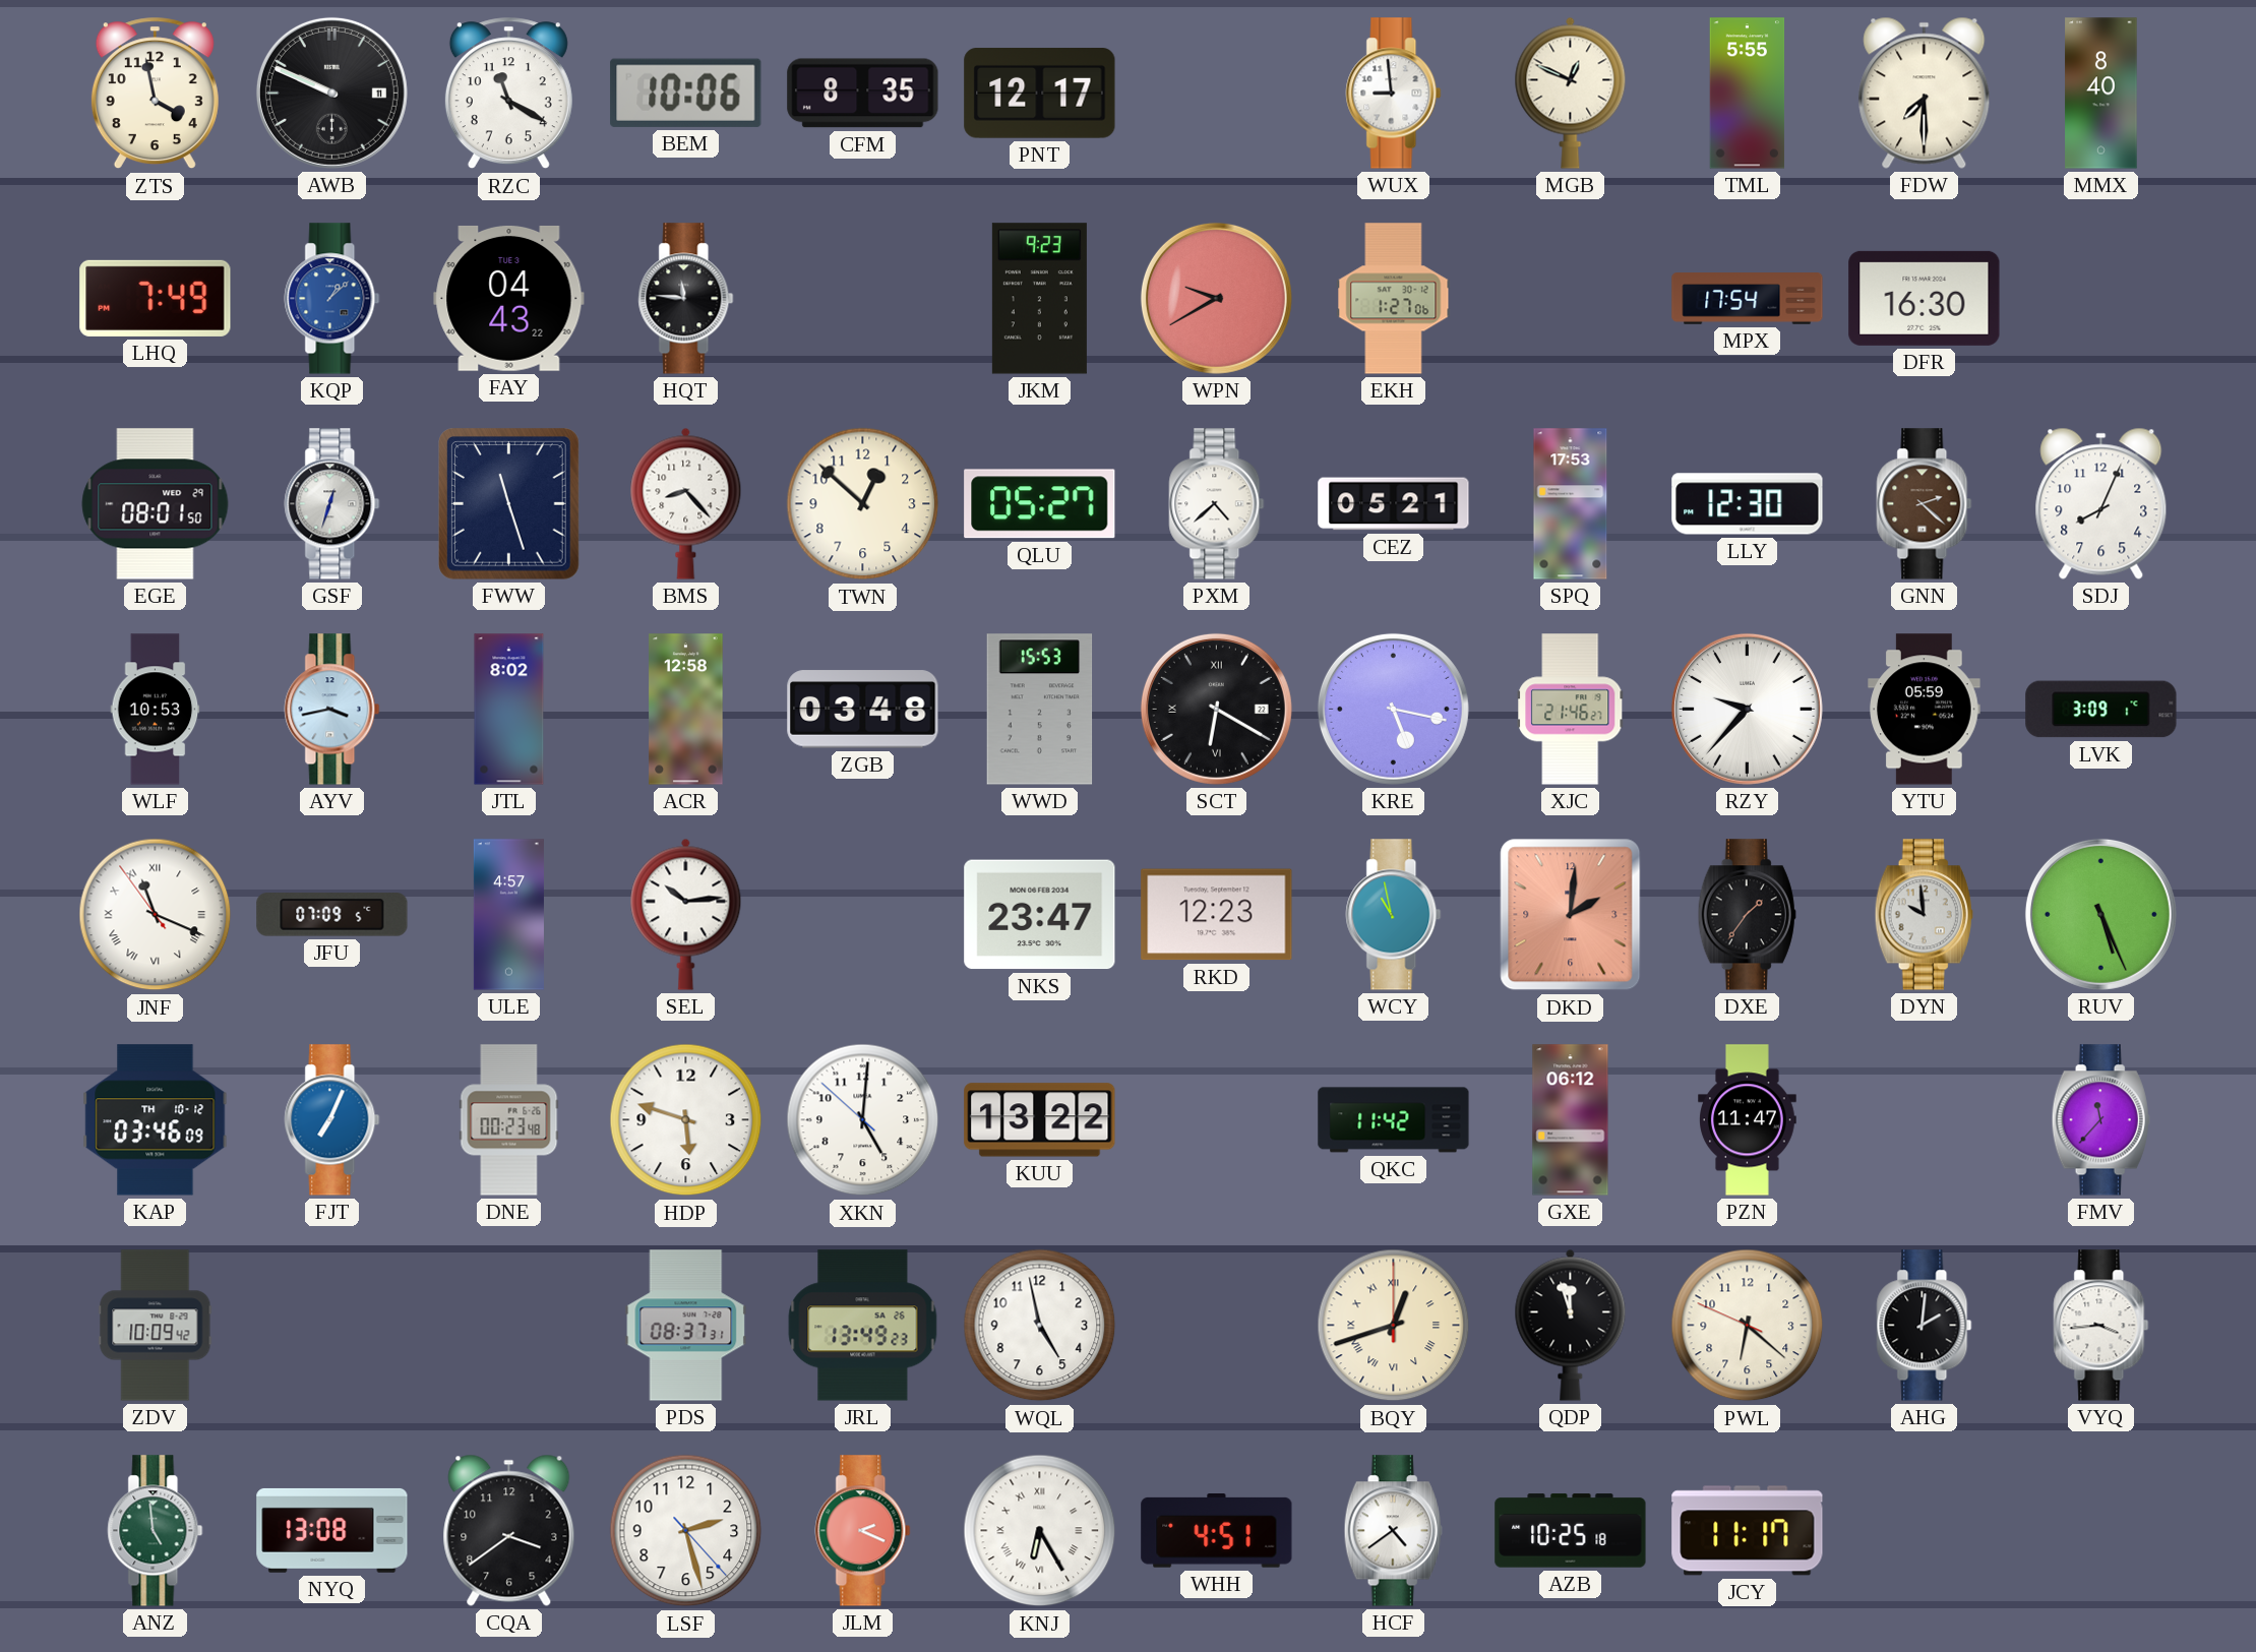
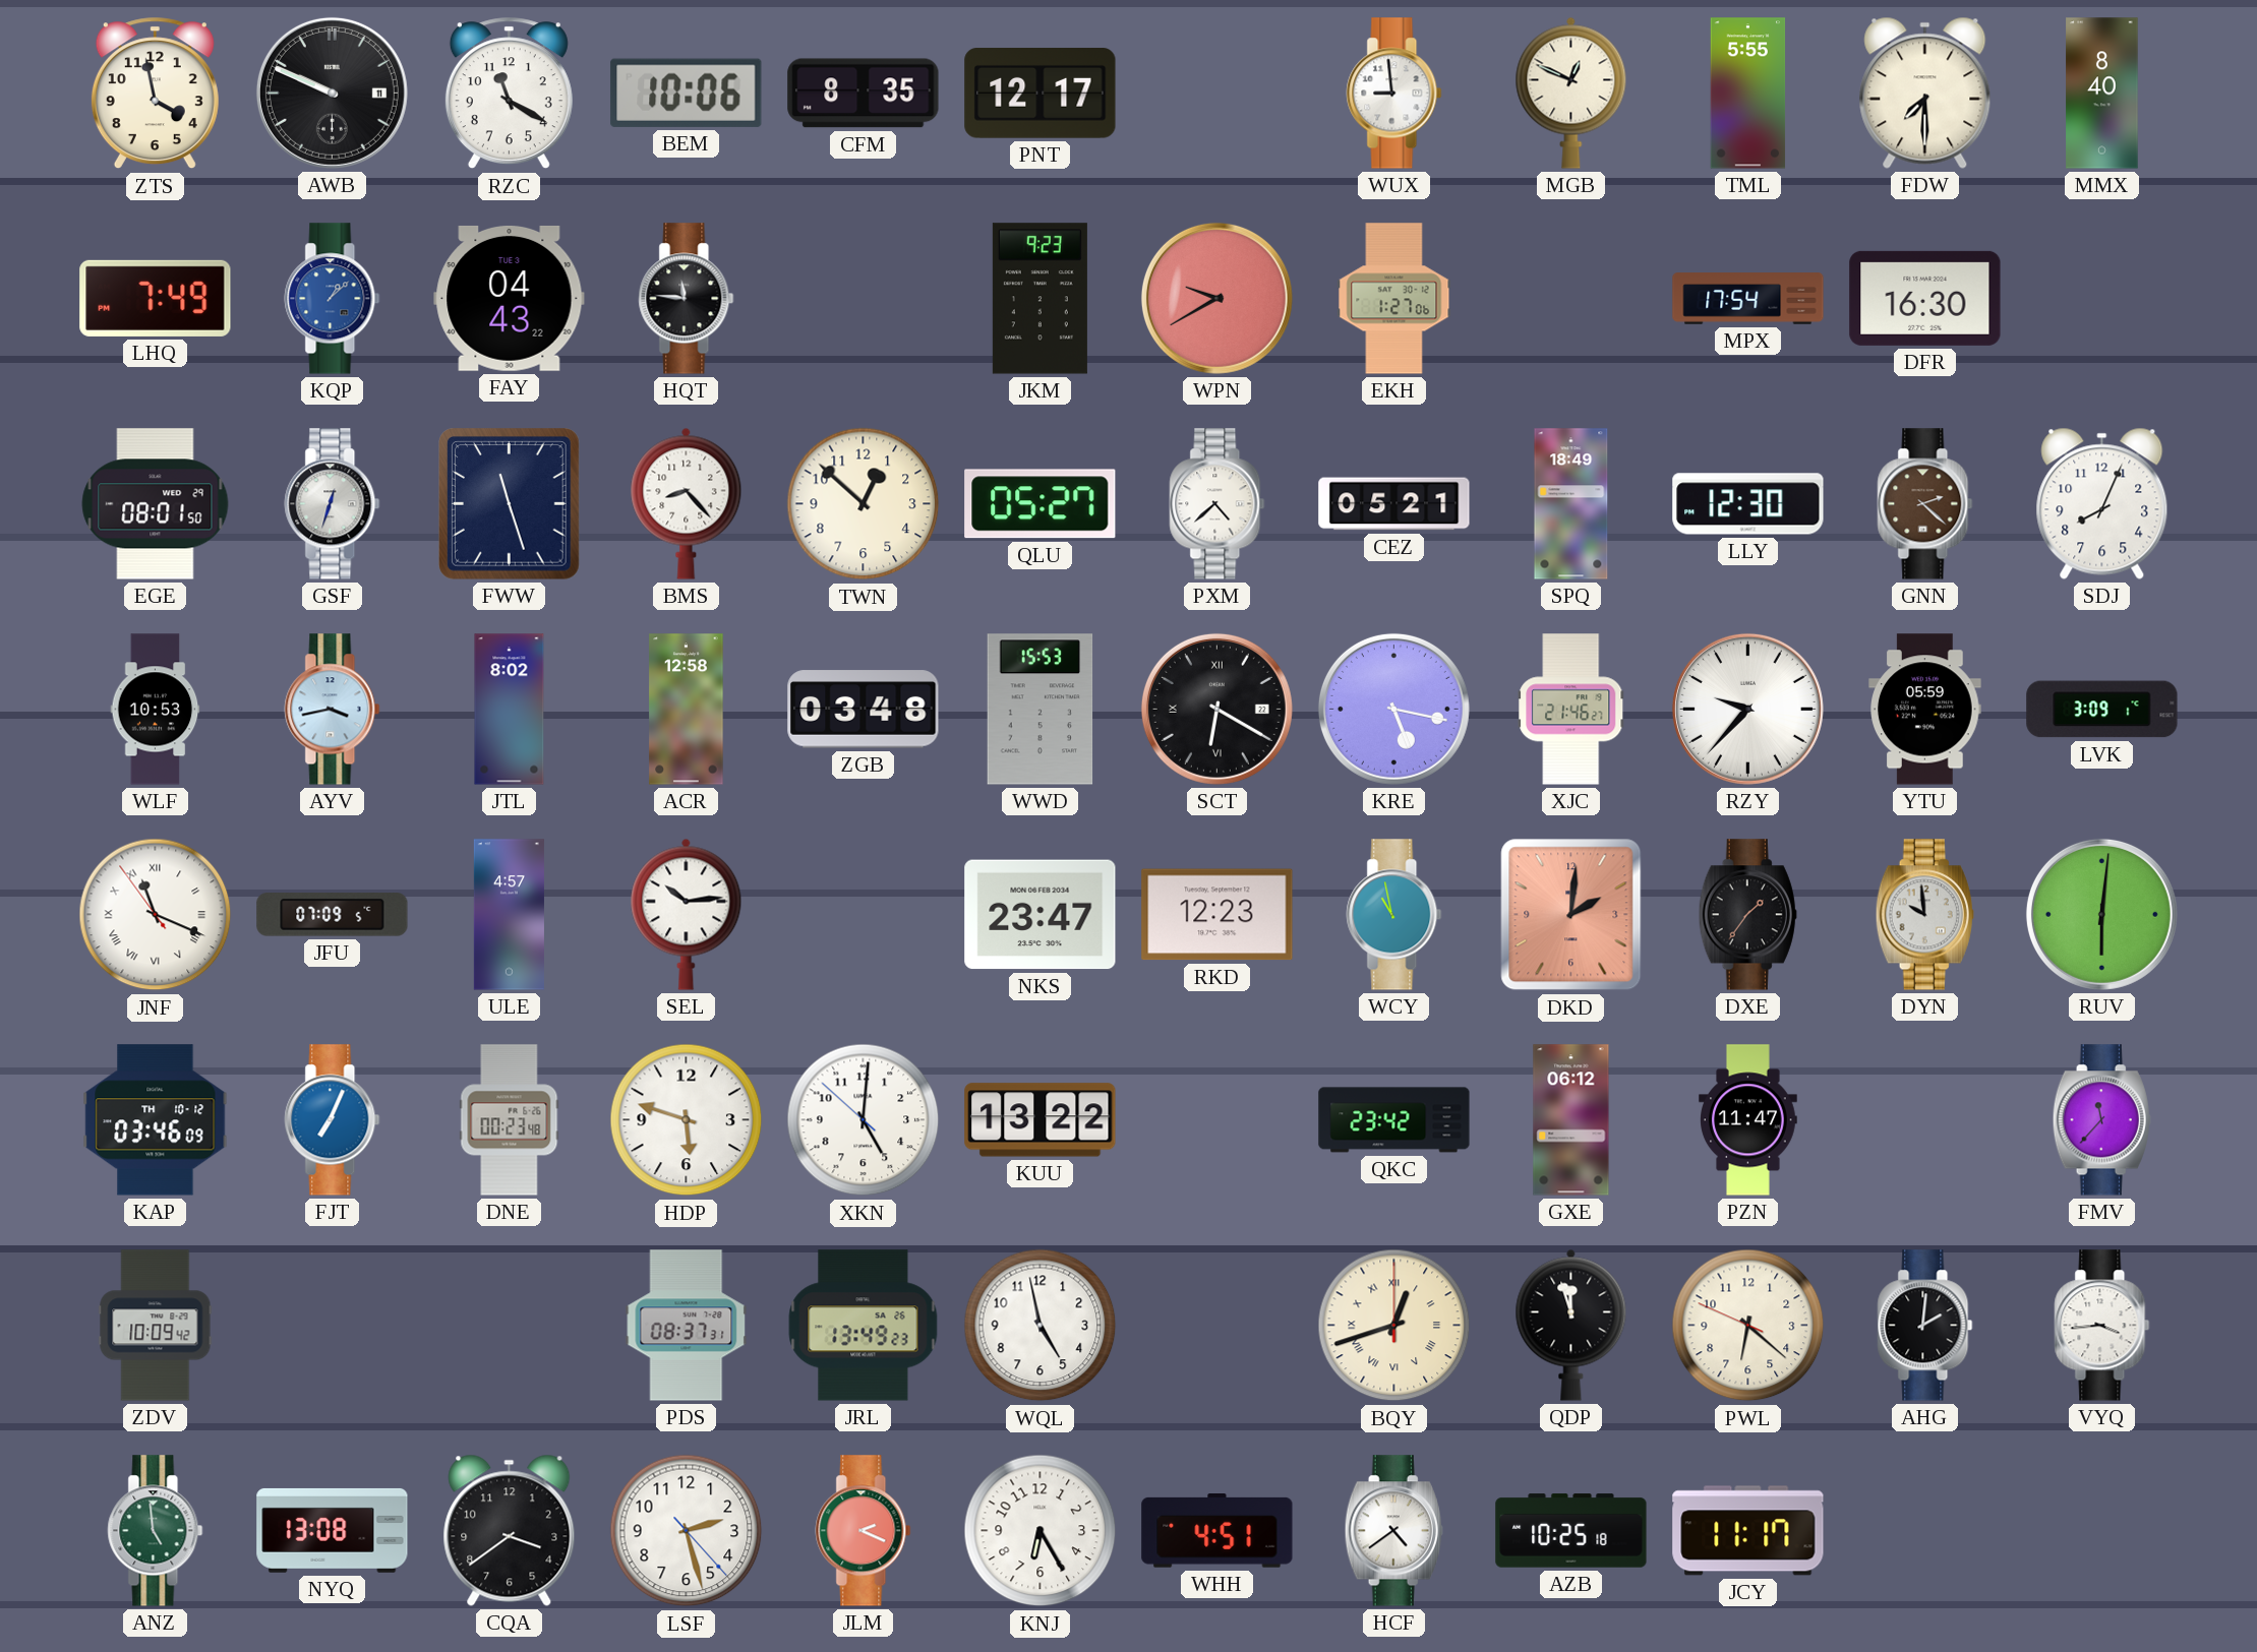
SPQ: 17:53 -> 18:49 (1571, 504)
RUV: 5:26 -> 6:01 (2101, 914)
QKC: 11:42 -> 23:42 (1394, 1120)
KNJ numerals: Roman -> Arabic (1041, 1531)
